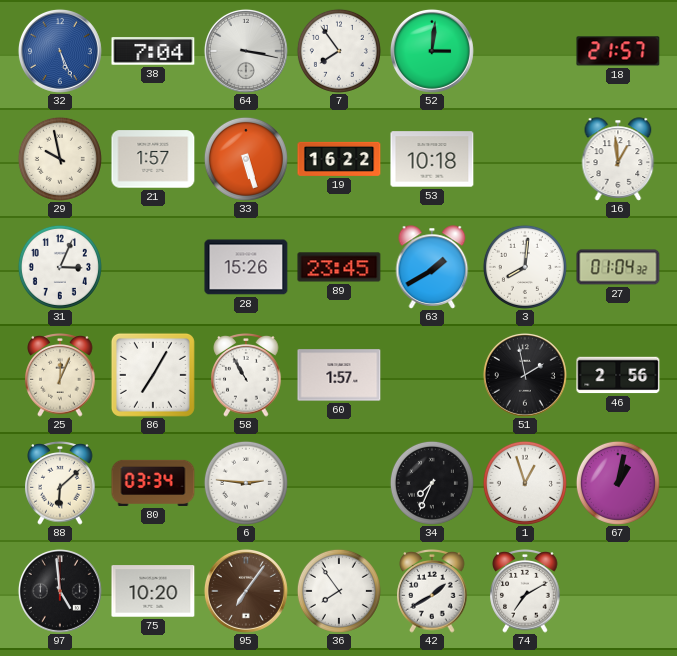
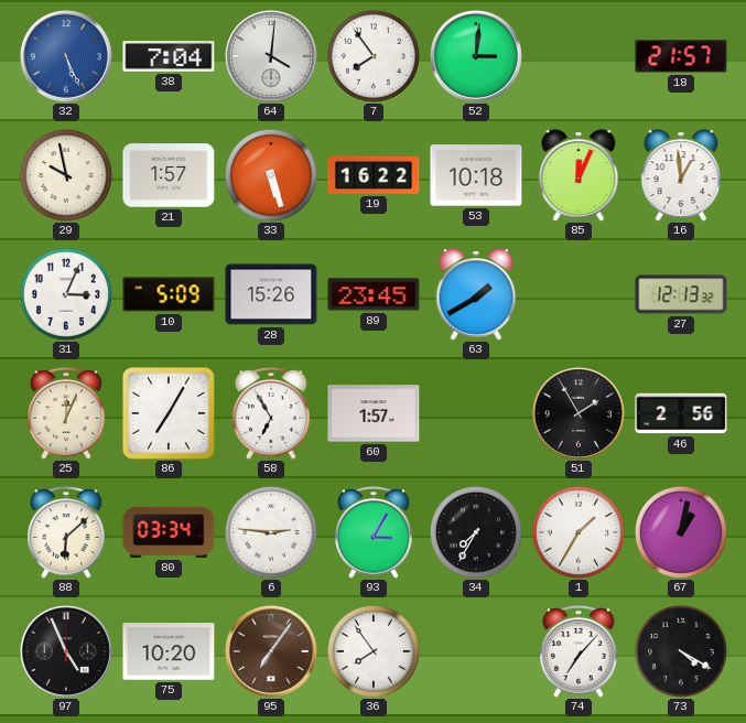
64: 3:17 -> 4:01 (271, 56)
85: none -> 12:04 (579, 175)
10: none -> 5:09 (169, 294)
3: 8:01 -> none (525, 267)
27: 01:04 -> 12:13 (681, 294)
58: 10:55 -> 6:55 (271, 414)
51: 1:58 -> 1:55 (579, 413)
93: none -> 3:05 (374, 533)
34: 7:34 -> 7:35 (476, 532)
1: 12:57 -> 1:35 (579, 532)
97: 4:59 -> 4:56 (66, 651)
42: 1:40 -> none (432, 592)
74: 7:10 -> 7:07 (579, 652)
73: none -> 4:20 (681, 651)
